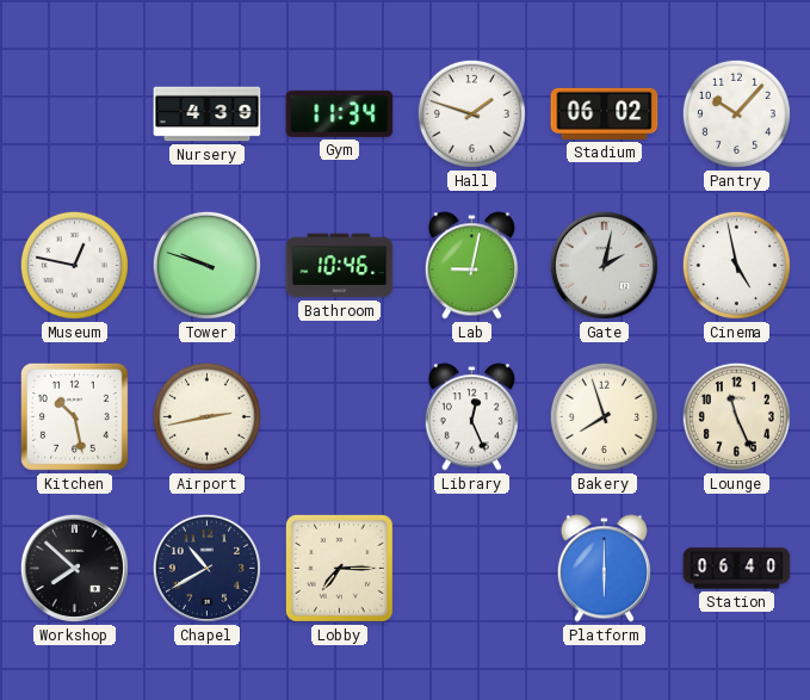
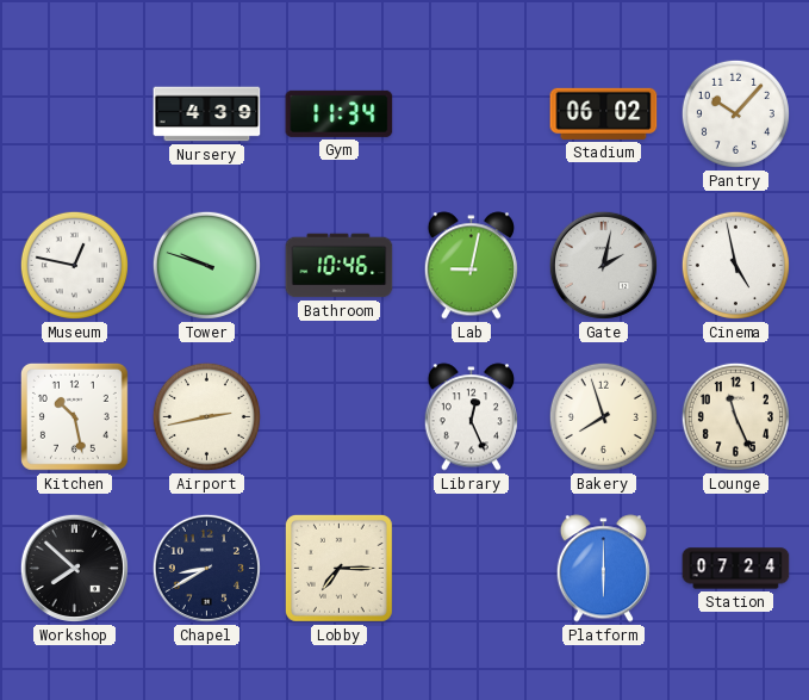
Hall: 1:48 -> none (471, 113)
Chapel: 10:40 -> 8:40 (206, 568)
Station: 06:40 -> 07:24 (736, 569)
